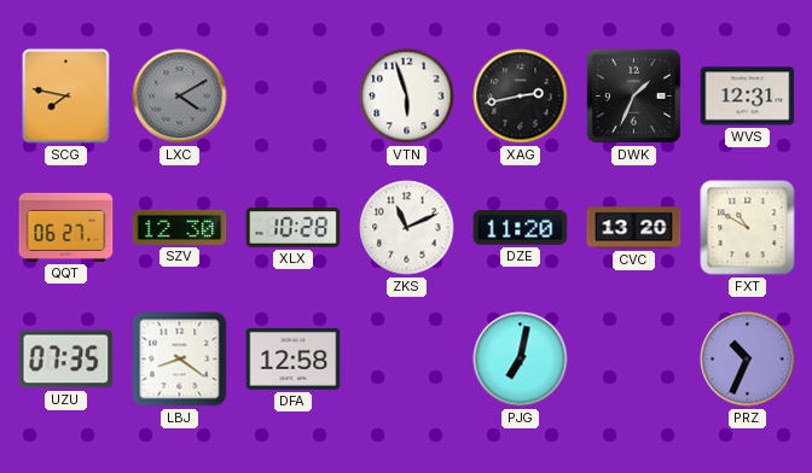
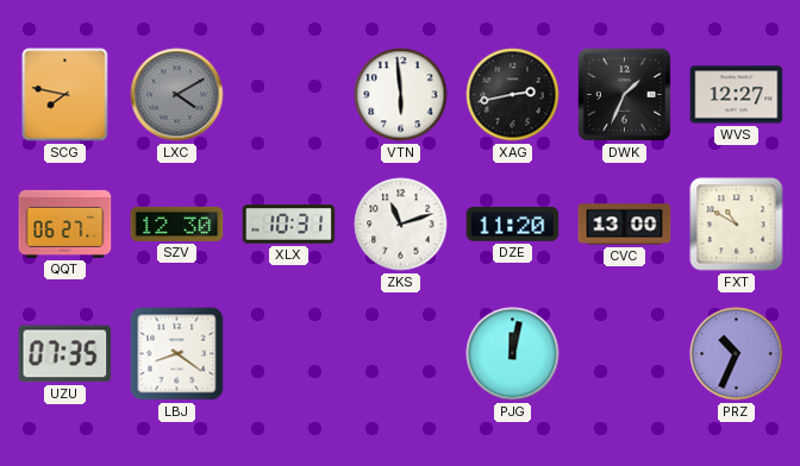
VTN: 5:57 -> 5:59 (401, 95)
WVS: 12:31 -> 12:27 (737, 95)
XLX: 10:28 -> 10:31 (289, 225)
ZKS: 11:11 -> 11:12 (401, 225)
CVC: 13:20 -> 13:00 (625, 225)
DFA: 12:58 -> none (294, 358)
PJG: 7:02 -> 12:02 (513, 354)
